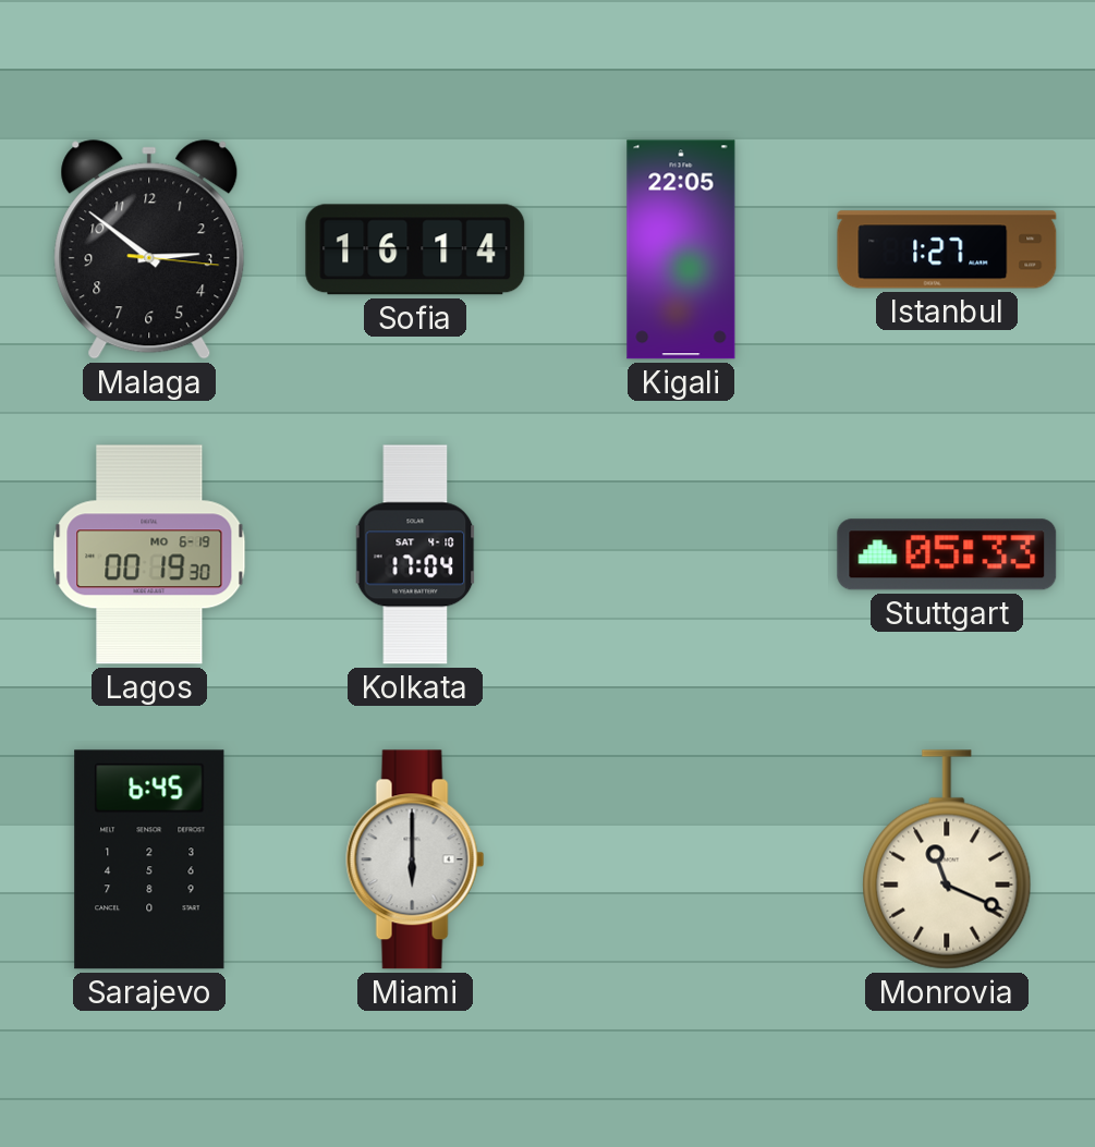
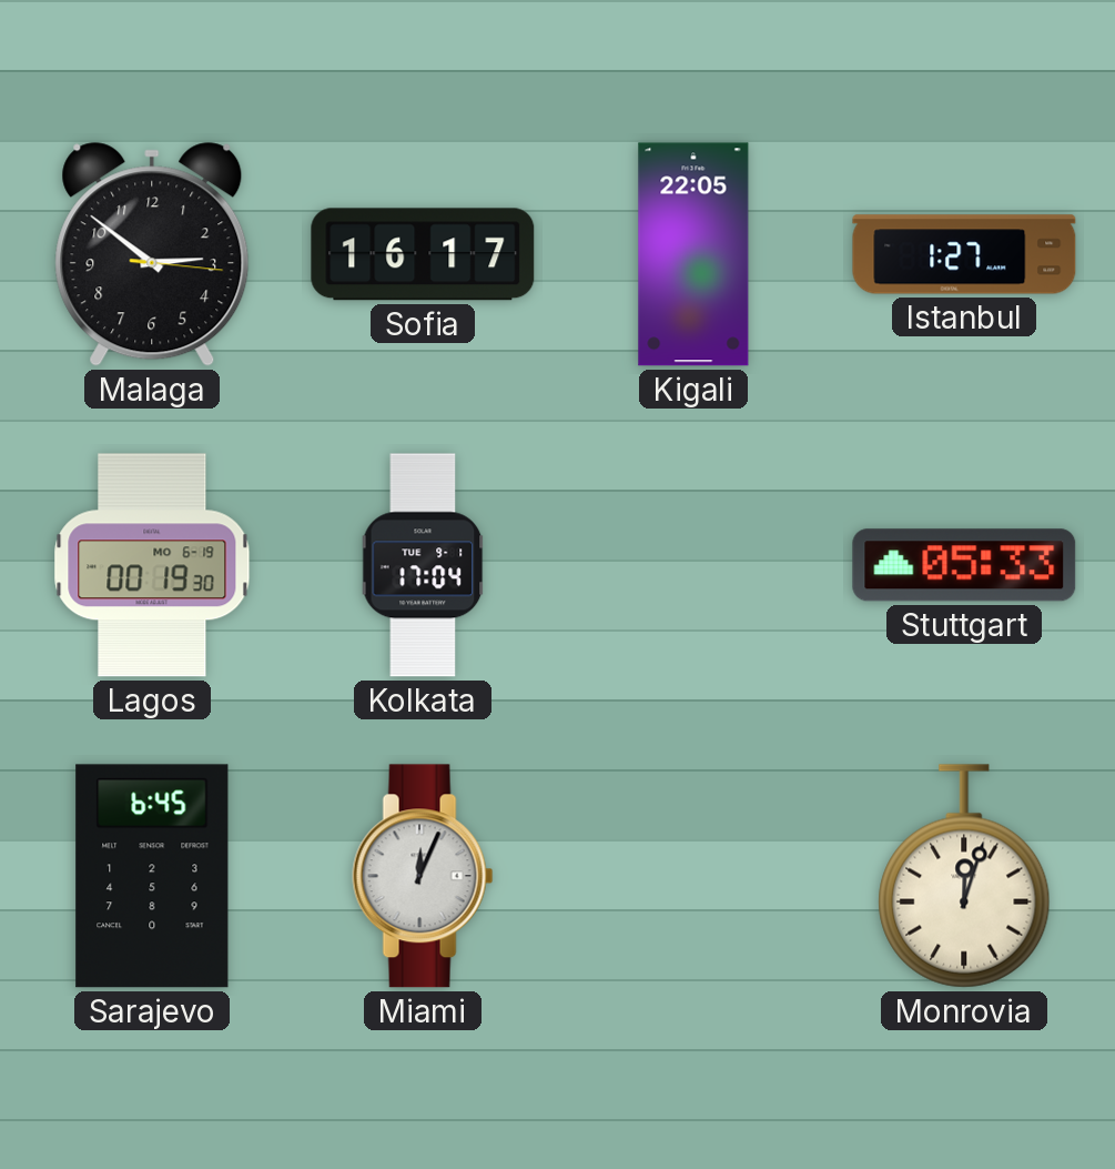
Sofia: 16:14 -> 16:17 (423, 254)
Kolkata date: SAT 4-10 -> TUE 9-1 (423, 565)
Miami: 6:00 -> 12:04 (423, 876)
Monrovia: 11:19 -> 12:03 (964, 876)
